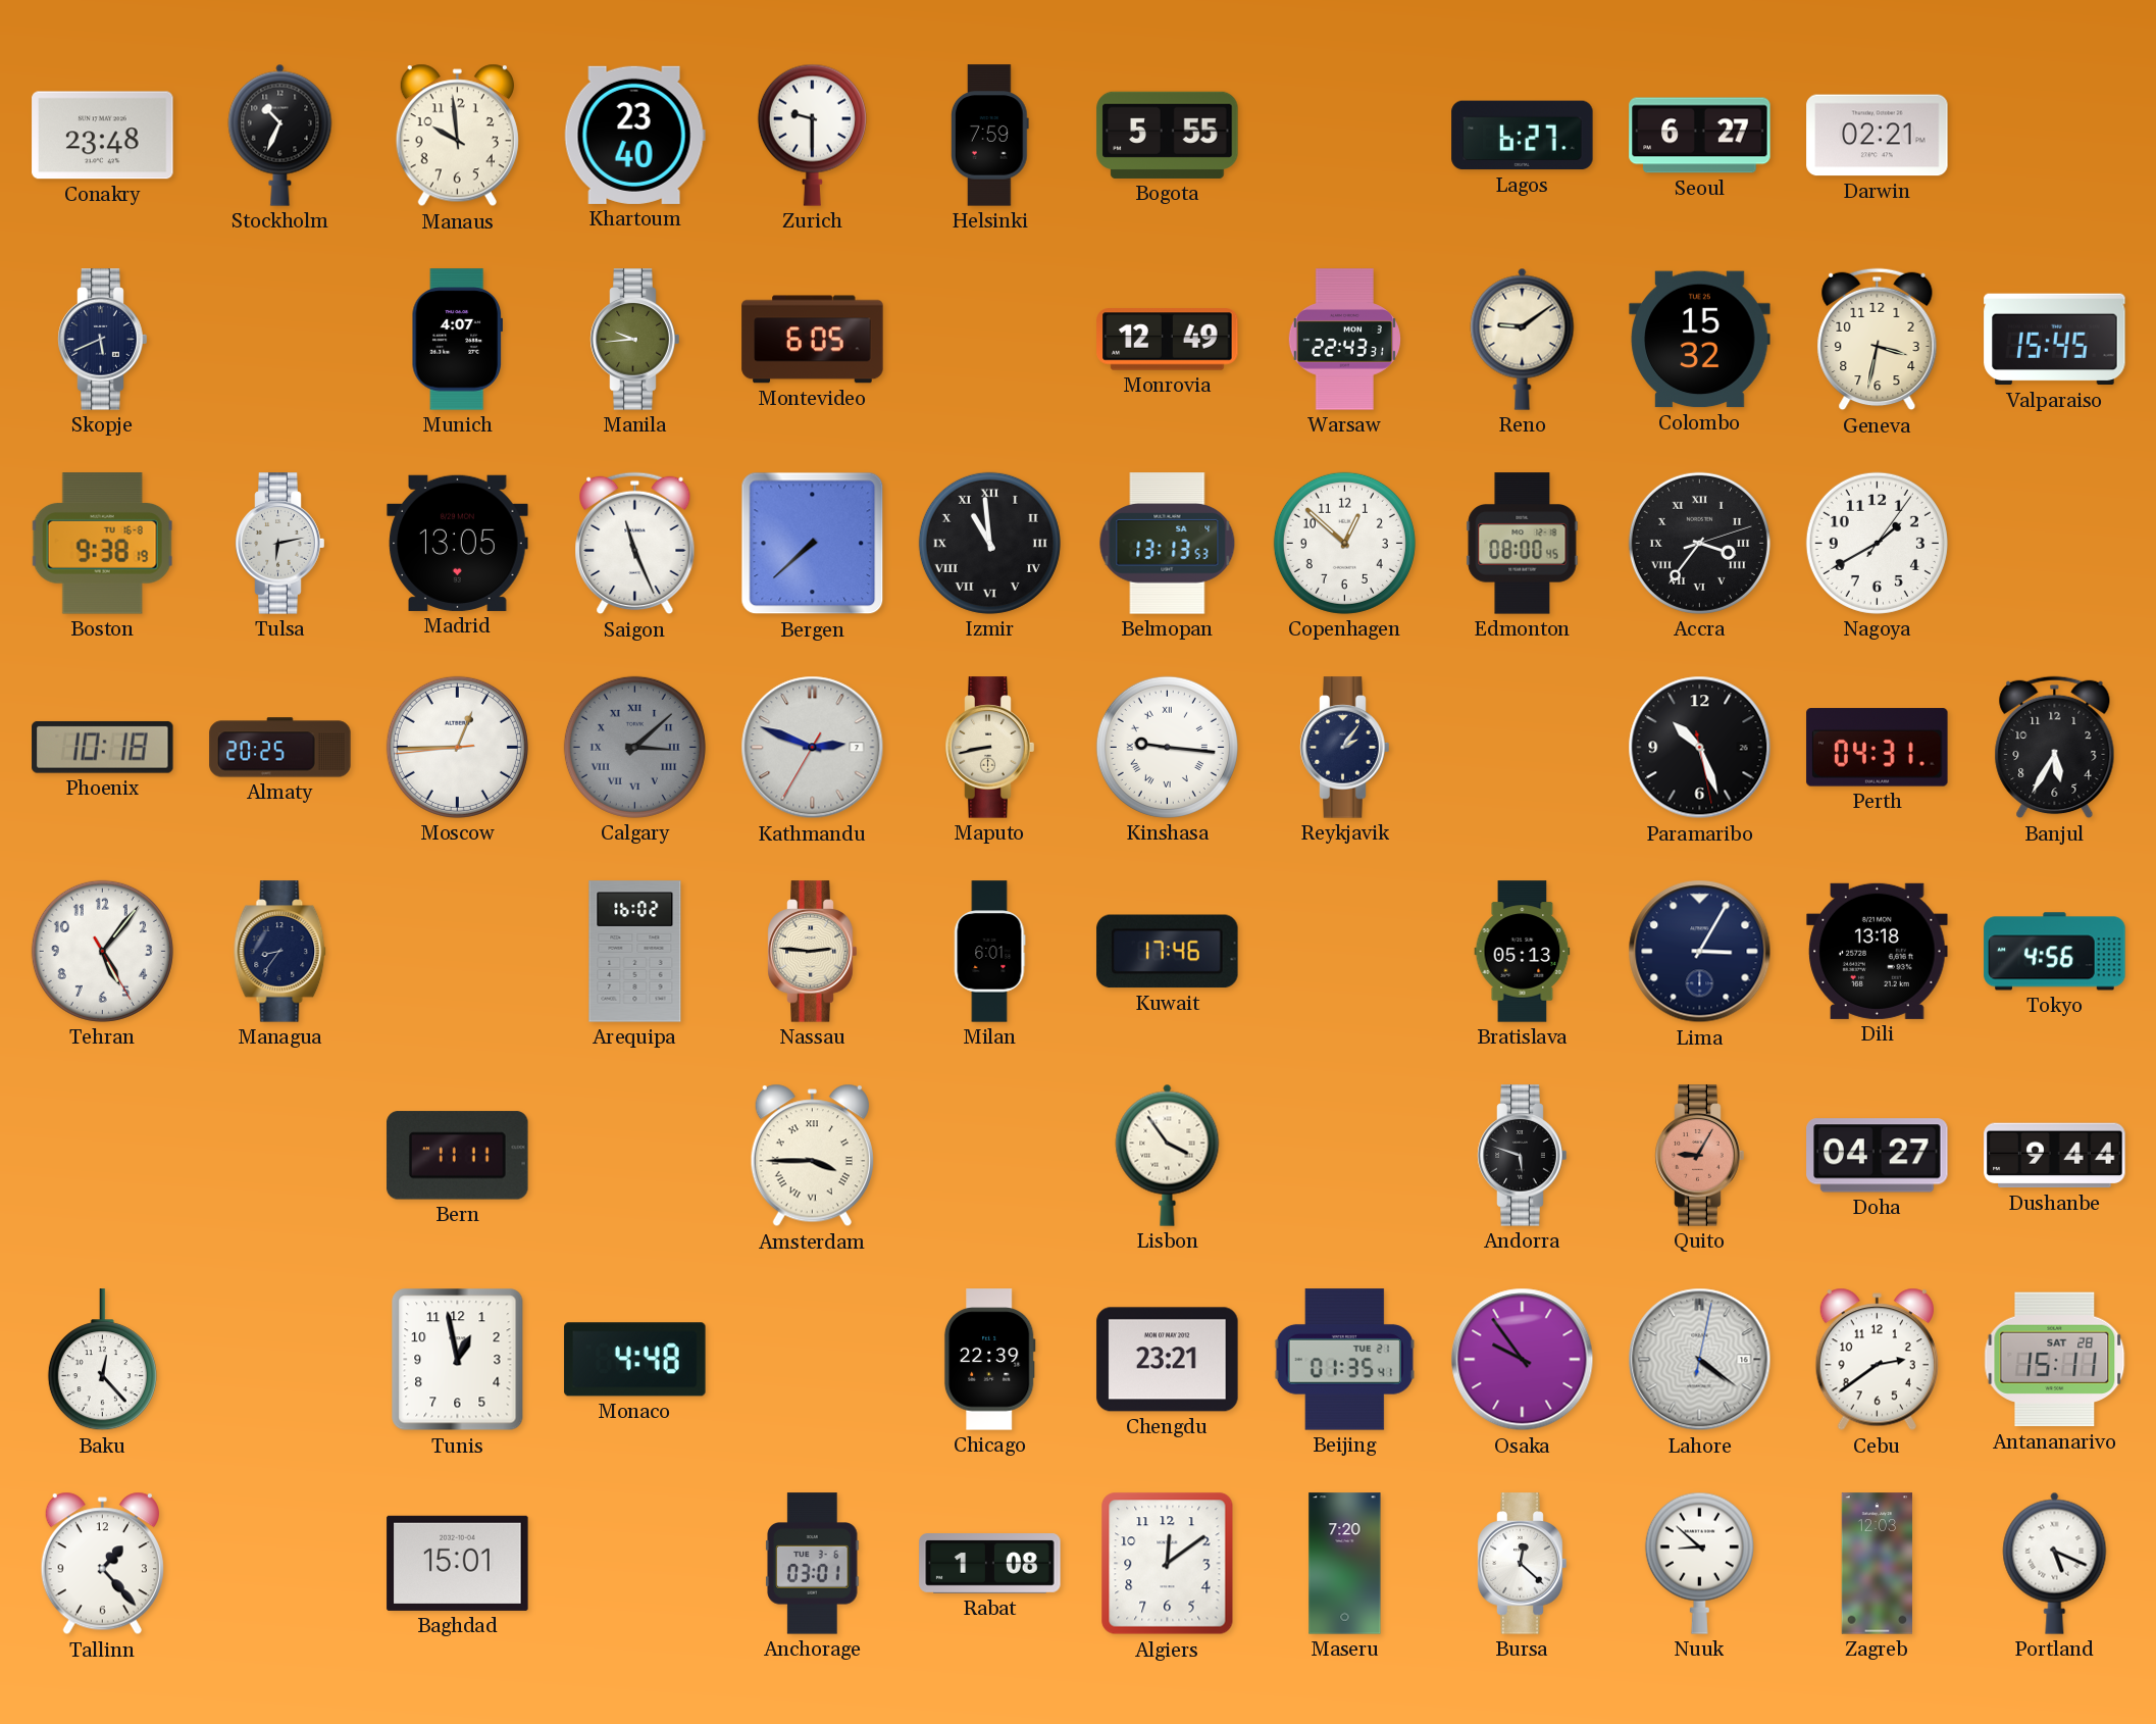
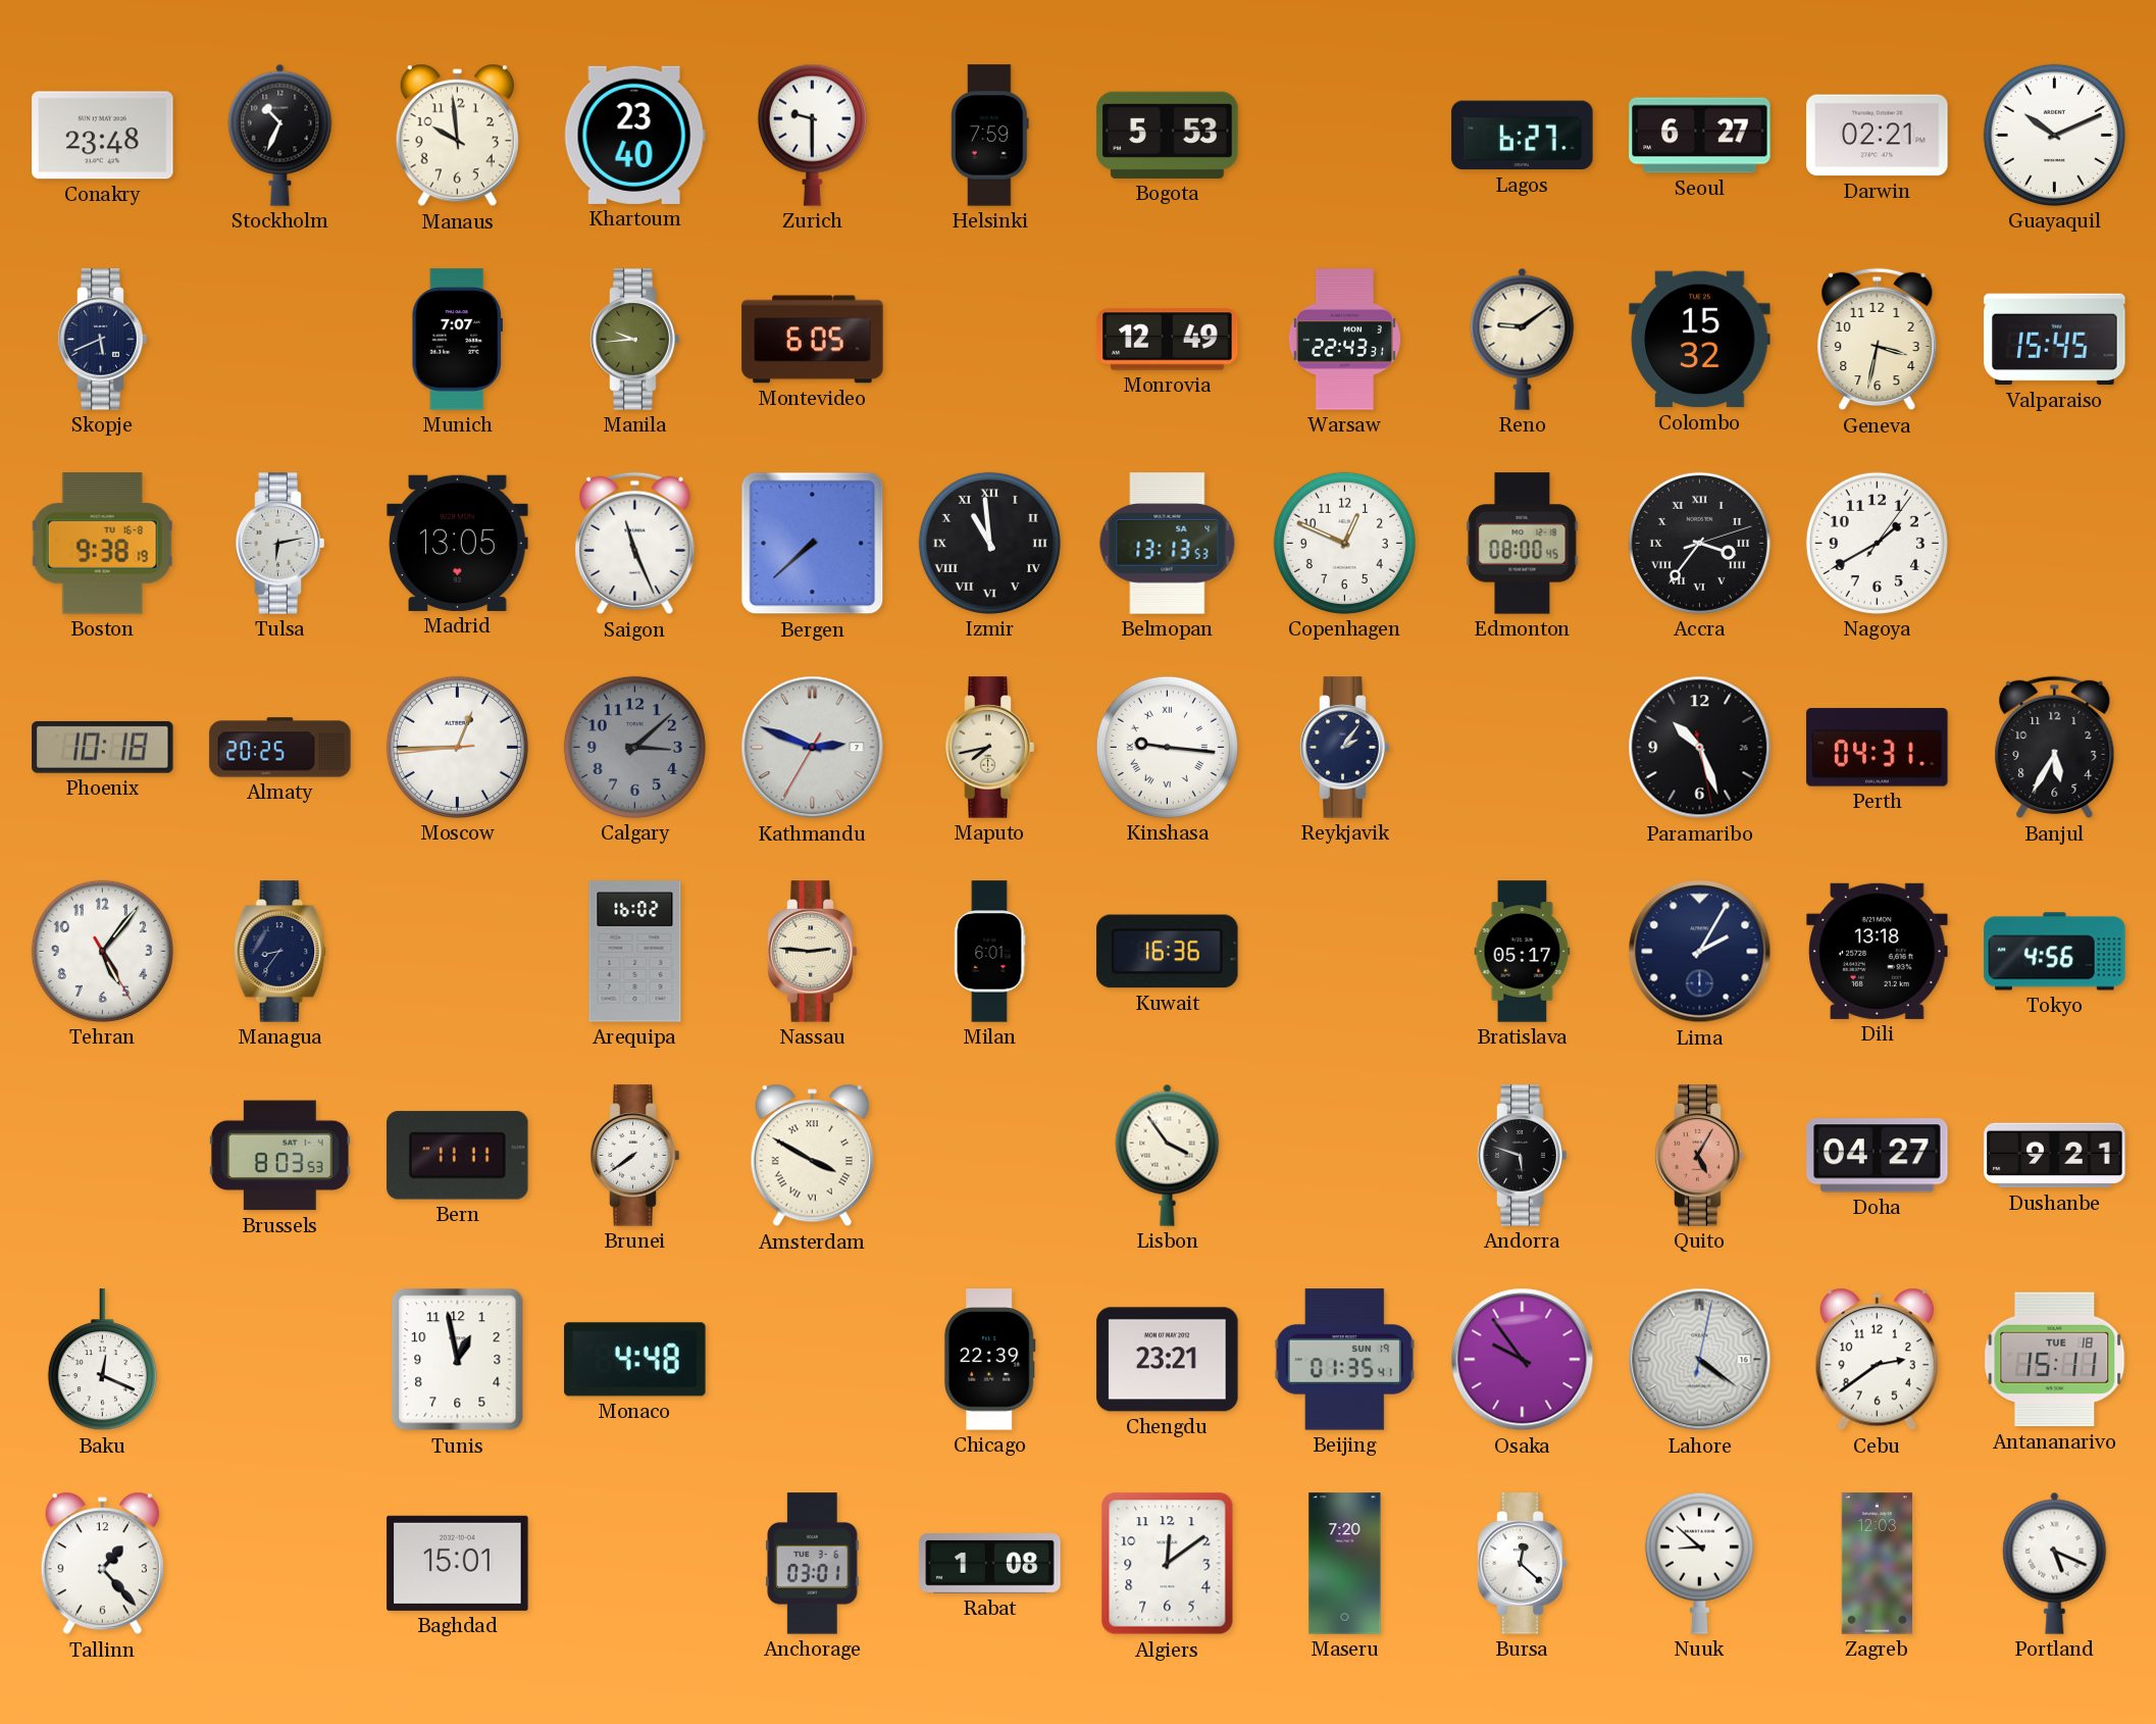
Bogota: 5:55 -> 5:53 (1168, 135)
Guayaquil: none -> 10:11 (2054, 135)
Munich: 4:07 -> 7:07 (457, 340)
Copenhagen: 12:52 -> 12:49 (1344, 543)
Calgary numerals: Roman -> Arabic (634, 747)
Maputo: 8:43 -> 7:43 (990, 748)
Kuwait: 17:46 -> 16:36 (1168, 952)
Bratislava: 05:13 -> 05:17 (1523, 952)
Lima: 3:05 -> 2:05 (1700, 952)
Brussels: none -> 8:03 (280, 1156)
Brunei: none -> 7:39 (635, 1156)
Amsterdam: 3:45 -> 3:50 (812, 1156)
Quito: 9:05 -> 5:05 (1700, 1156)
Dushanbe: 9:44 -> 9:21 (2055, 1156)
Baku: 12:23 -> 12:19 (102, 1360)
Beijing date: TUE 21 -> SUN 19 (1344, 1360)
Antananarivo date: SAT 28 -> TUE 18 (2055, 1360)
